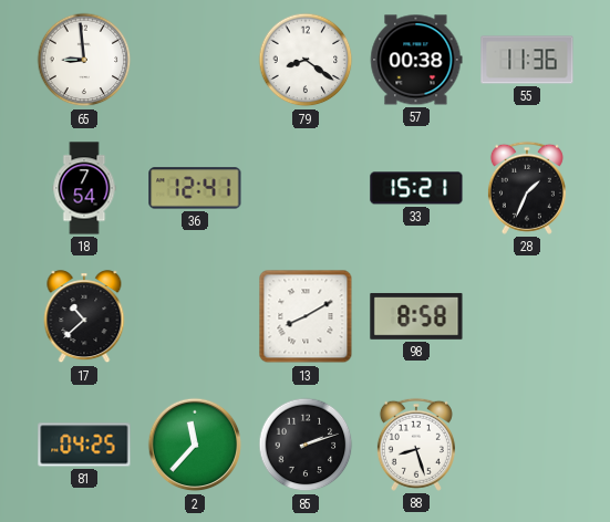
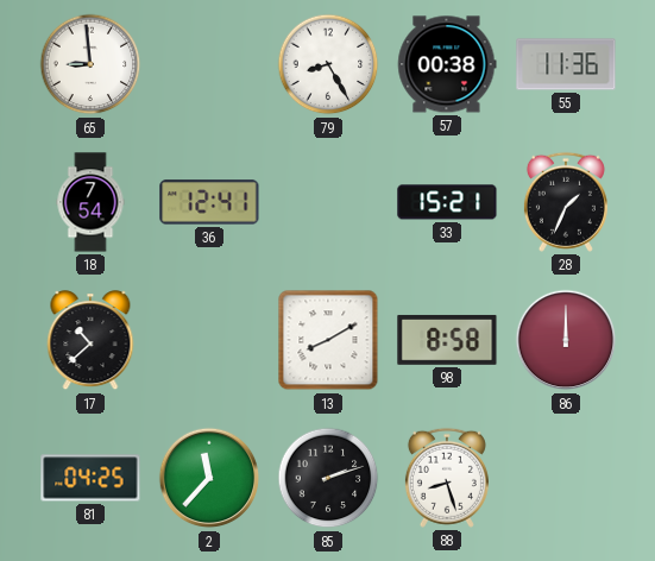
79: 8:21 -> 8:25 (328, 64)
86: none -> 12:00 (566, 340)
